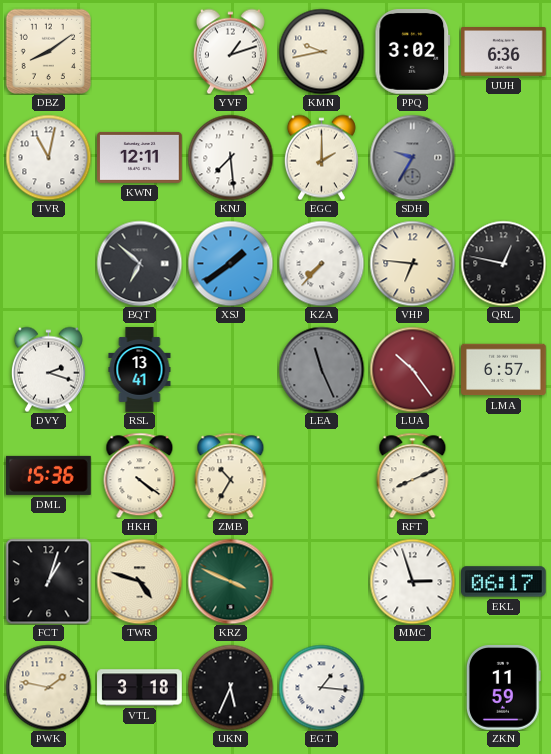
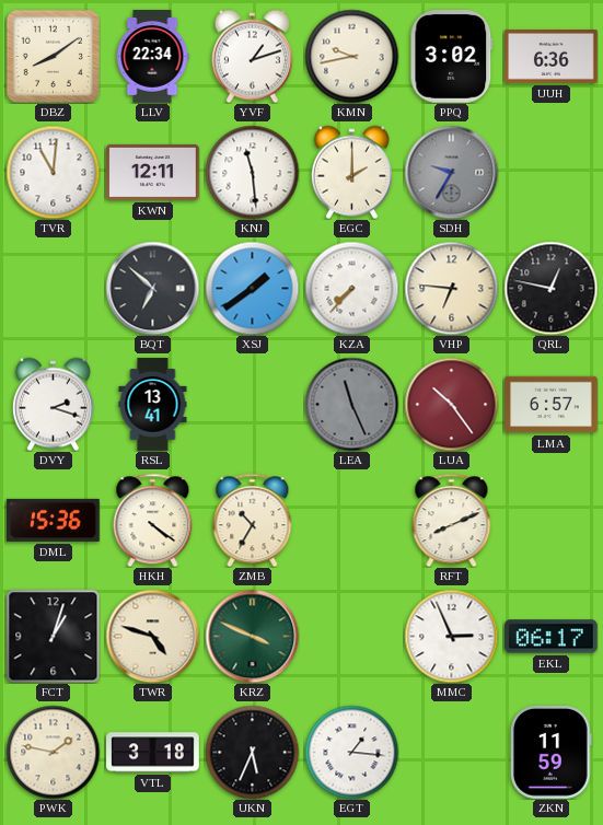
LLV: none -> 22:34 (152, 57)
TVR: 11:02 -> 11:01 (53, 172)
KNJ: 7:29 -> 11:29 (252, 172)
MMC: 2:57 -> 2:56 (451, 636)
